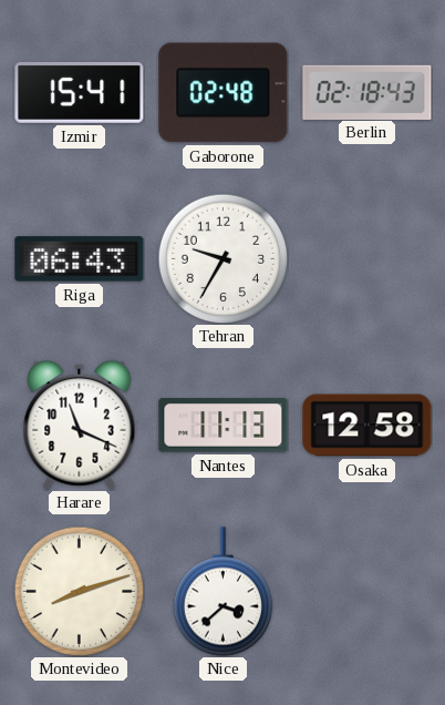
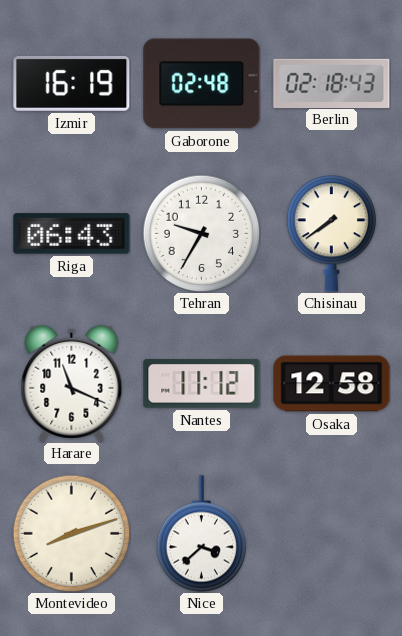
Izmir: 15:41 -> 16:19 (72, 83)
Chisinau: none -> 7:39 (331, 234)
Nantes: 11:13 -> 11:12 (202, 384)
